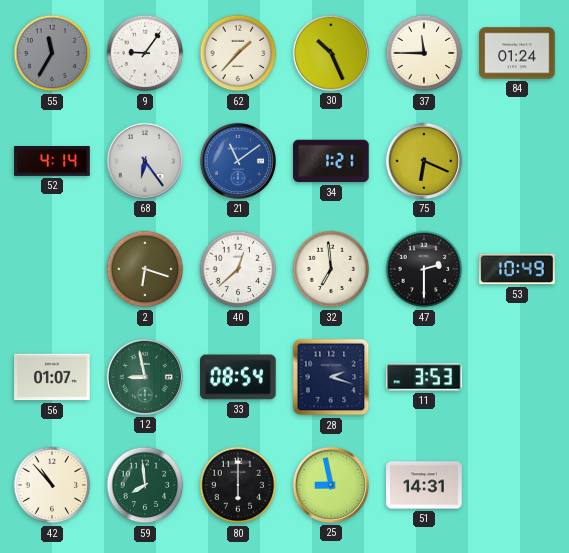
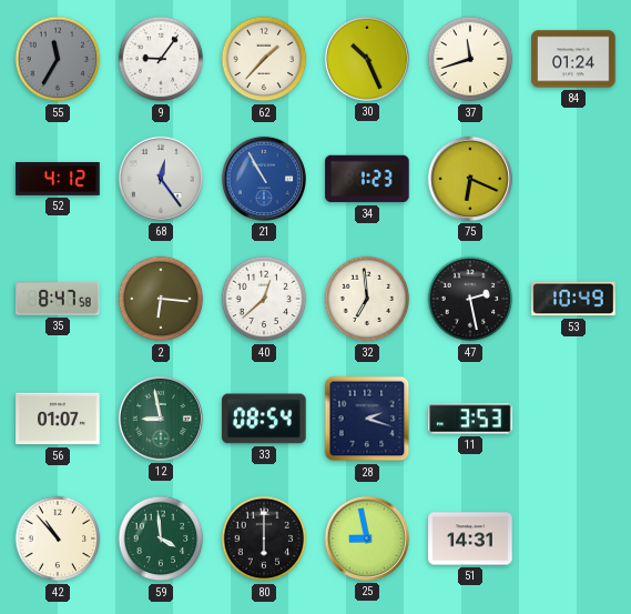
37: 11:45 -> 11:42 (470, 59)
52: 4:14 -> 4:12 (58, 180)
68: 6:24 -> 12:24 (161, 179)
21: 11:09 -> 10:55 (264, 179)
34: 1:21 -> 1:23 (367, 179)
35: none -> 8:47 (58, 299)
2: 6:18 -> 6:16 (161, 299)
47: 2:30 -> 2:28 (470, 299)
59: 7:59 -> 3:59 (161, 538)
